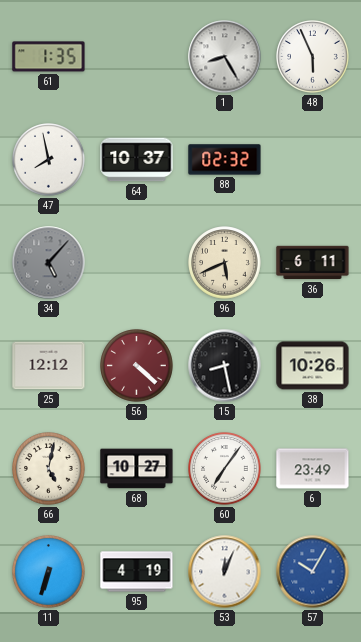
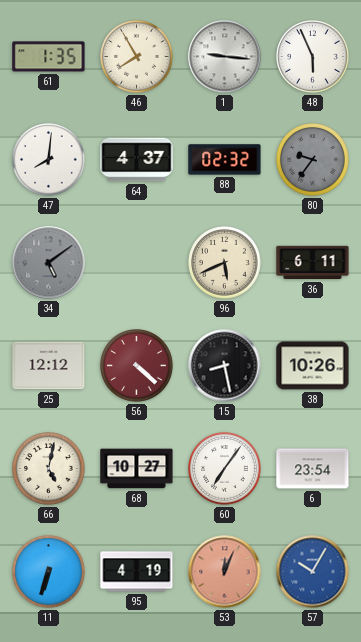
46: none -> 7:55 (137, 57)
1: 8:25 -> 9:16 (225, 57)
47: 7:58 -> 8:01 (49, 160)
64: 10:37 -> 4:37 (137, 160)
80: none -> 9:36 (313, 160)
34: 5:07 -> 5:09 (49, 263)
6: 23:49 -> 23:54 (313, 469)
53 dial: white -> salmon (225, 572)
